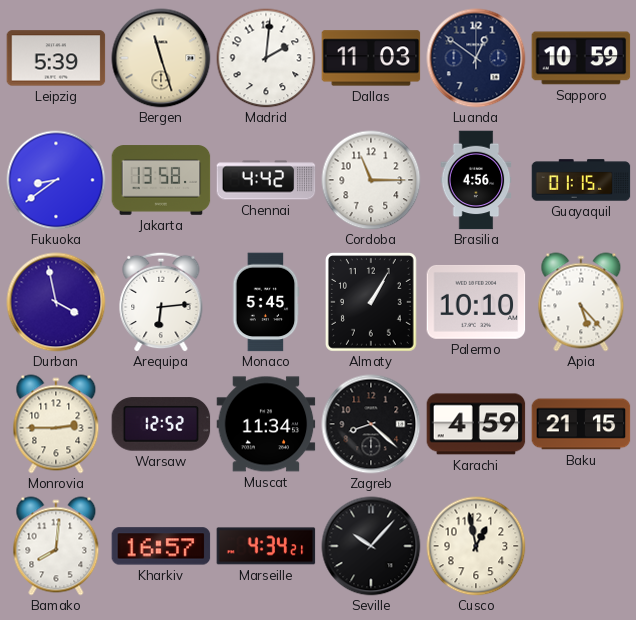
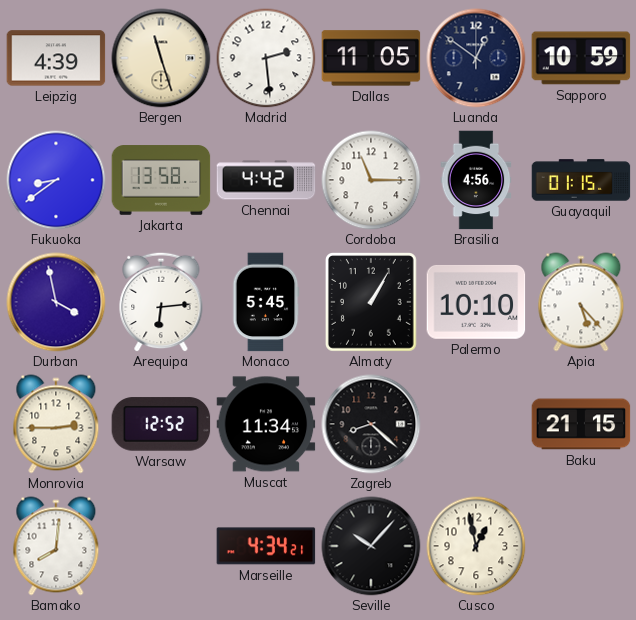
Leipzig: 5:39 -> 4:39 (56, 58)
Madrid: 2:01 -> 2:29 (266, 58)
Dallas: 11:03 -> 11:05 (371, 58)
Karachi: 4:59 -> none (476, 424)
Kharkiv: 16:57 -> none (161, 546)
